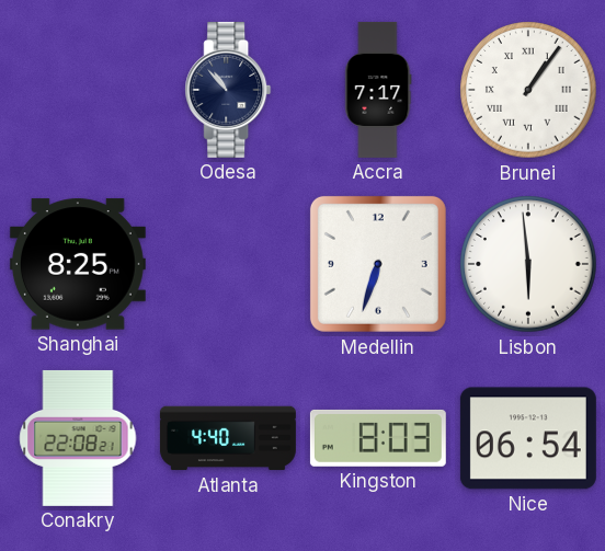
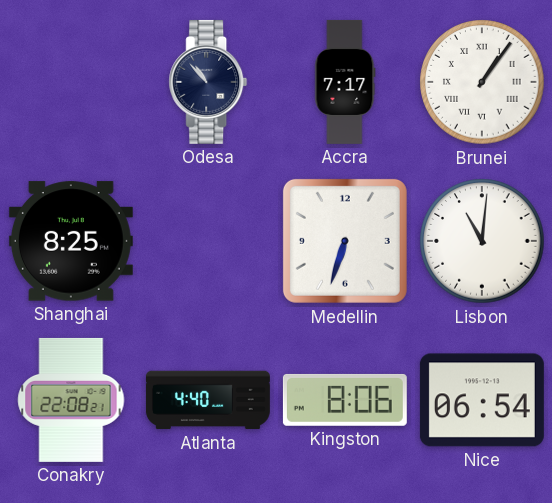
Lisbon: 5:59 -> 11:01 (482, 241)
Kingston: 8:03 -> 8:06 (345, 400)
